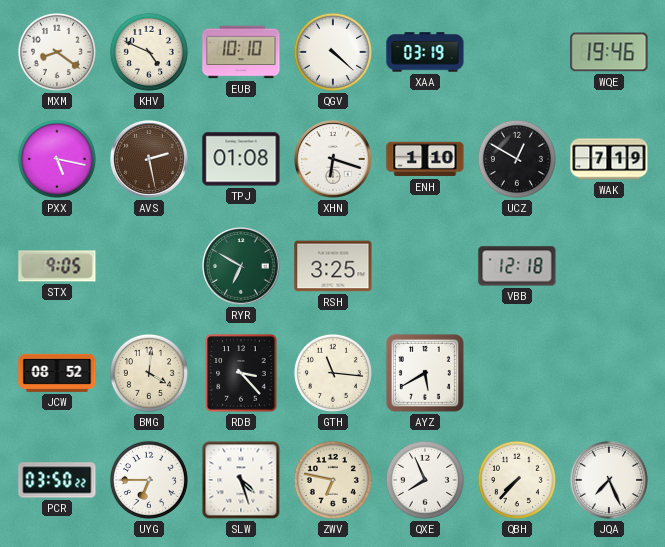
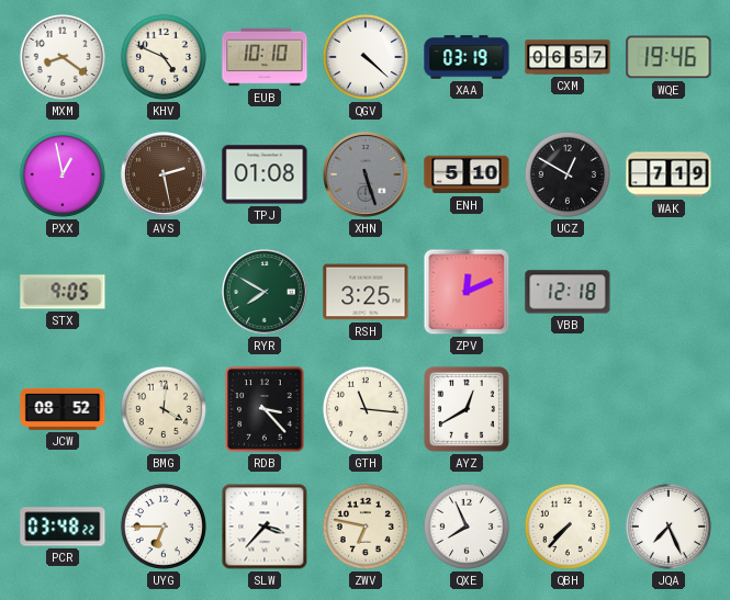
CXM: none -> 06:57 (568, 57)
PXX: 5:17 -> 12:58 (63, 174)
XHN: 6:18 -> 5:27 (366, 174)
XHN dial: white -> grey (366, 174)
ENH: 1:10 -> 5:10 (467, 174)
RYR: 6:50 -> 7:50 (265, 292)
ZPV: none -> 12:11 (467, 292)
AYZ: 5:40 -> 12:40 (467, 409)
PCR: 03:50 -> 03:48 (63, 527)
SLW: 4:27 -> 3:37 (265, 527)
